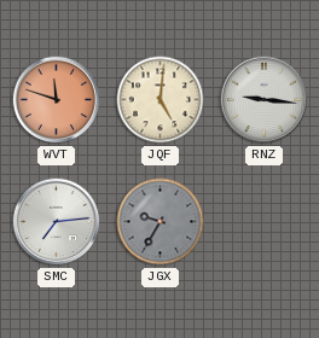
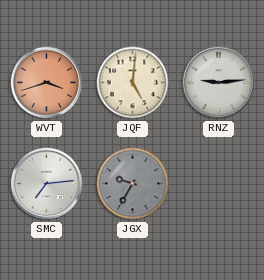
WVT: 11:48 -> 3:42 (47, 83)
RNZ: 9:16 -> 9:14 (219, 83)
